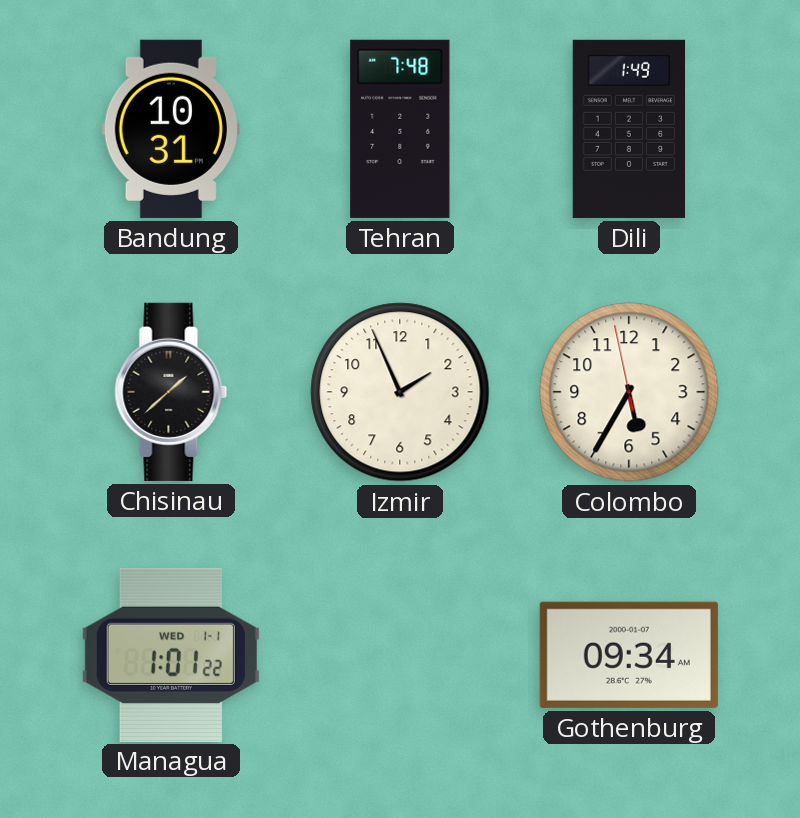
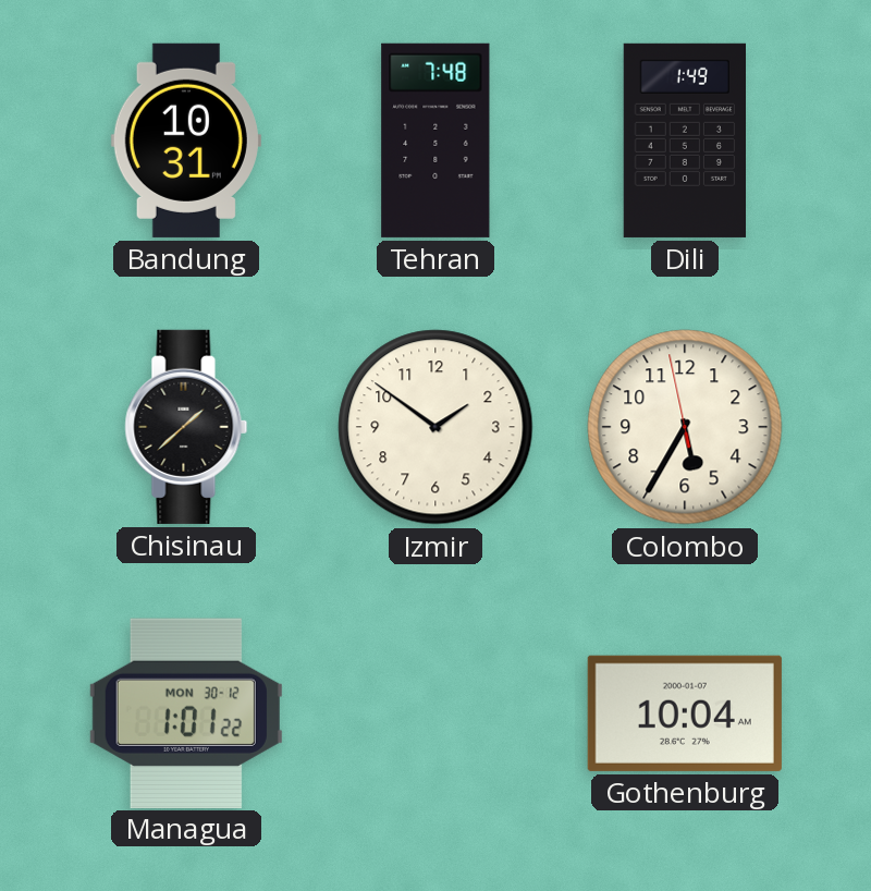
Izmir: 1:56 -> 1:51 (436, 427)
Managua date: WED 1-1 -> MON 30-12 (186, 712)
Gothenburg: 09:34 -> 10:04 (685, 713)
